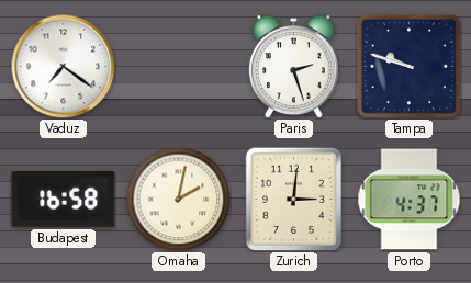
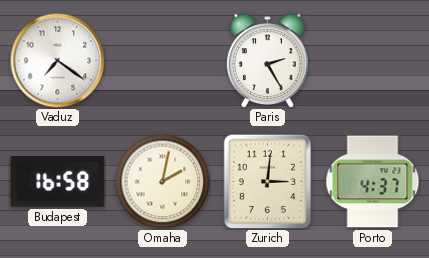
Paris: 2:27 -> 2:25 (267, 61)
Tampa: 9:48 -> none (408, 66)
